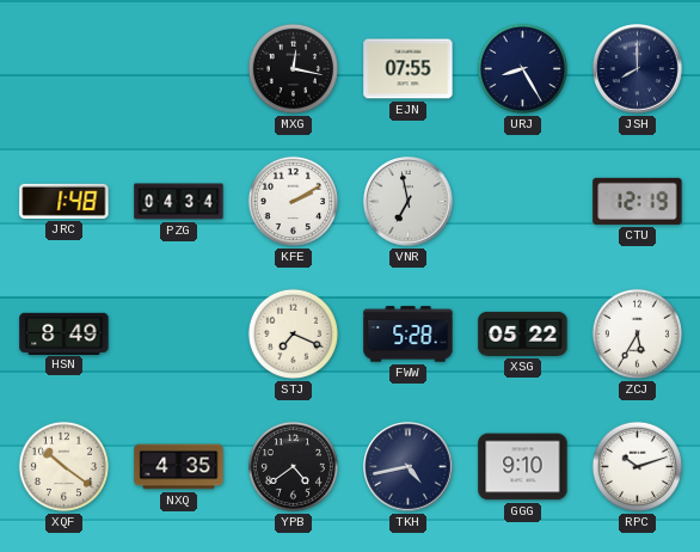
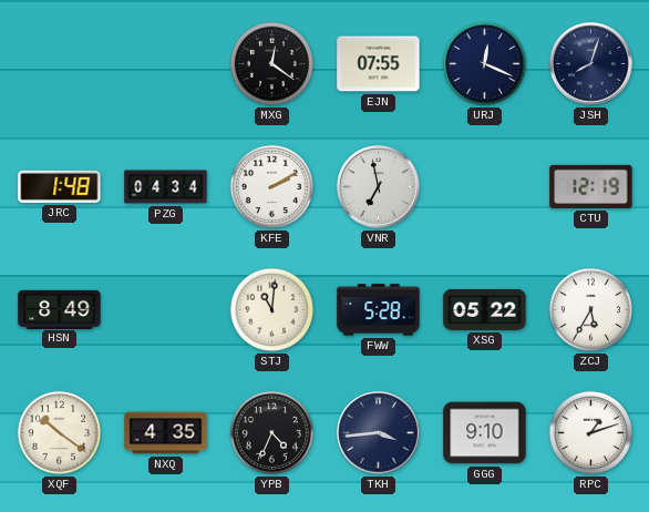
MXG: 12:17 -> 12:21 (271, 63)
URJ: 8:25 -> 12:19 (484, 63)
JSH: 8:00 -> 8:03 (591, 64)
STJ: 7:19 -> 11:01 (271, 309)
YPB: 4:39 -> 4:34 (271, 432)
TKH: 4:43 -> 3:44 (379, 433)
RPC: 10:12 -> 1:12 (590, 432)
